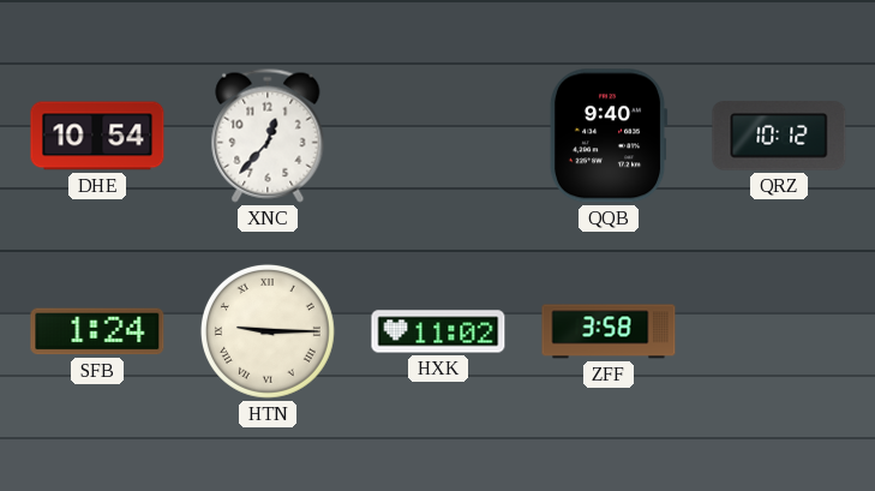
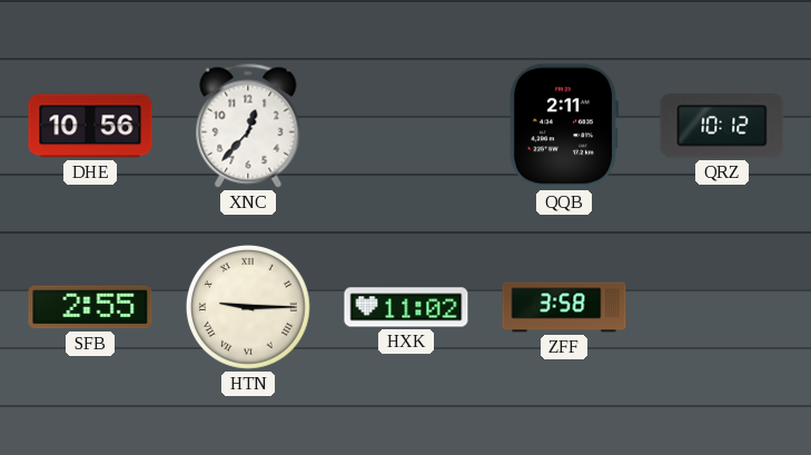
DHE: 10:54 -> 10:56 (90, 126)
QQB: 9:40 -> 2:11 (564, 126)
SFB: 1:24 -> 2:55 (90, 307)
